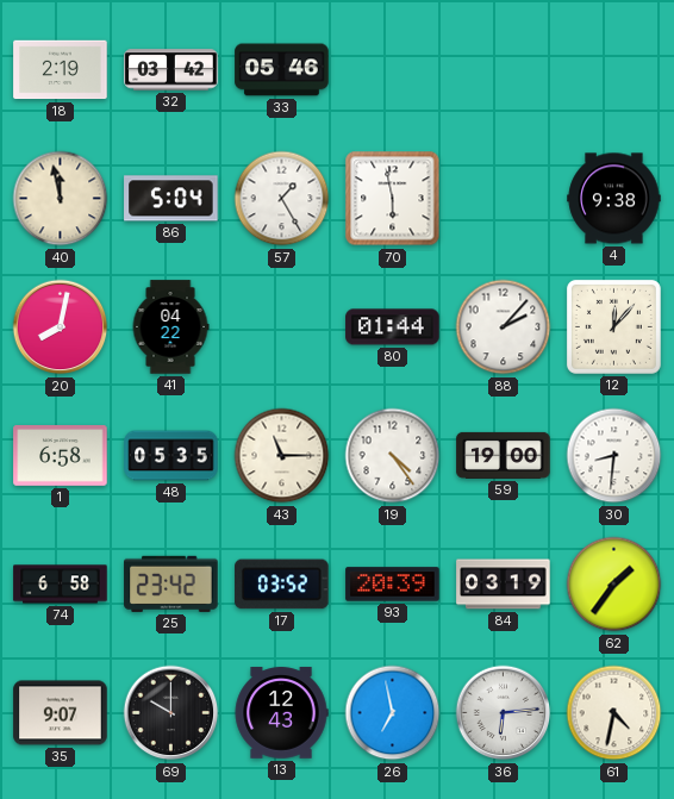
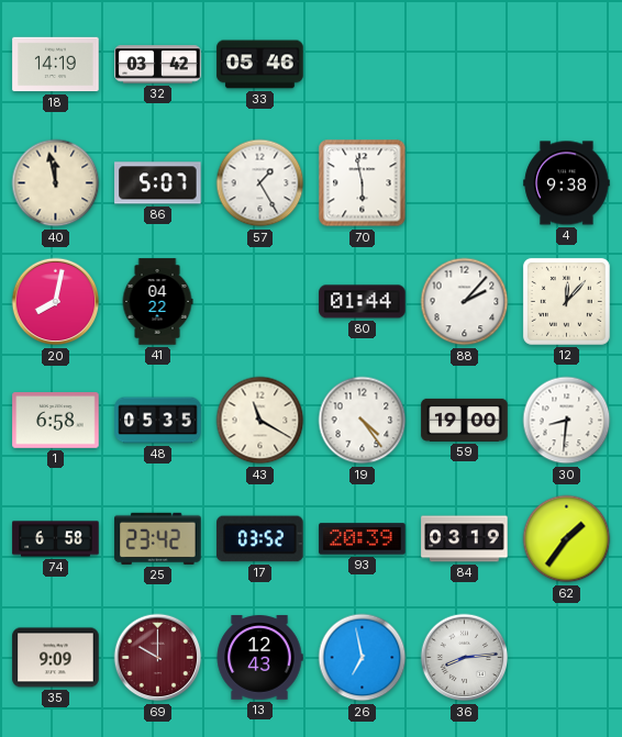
18: 2:19 -> 14:19 (56, 65)
86: 5:04 -> 5:07 (158, 183)
43: 11:15 -> 11:20 (260, 421)
35: 9:07 -> 9:09 (56, 658)
69 dial: black -> burgundy (158, 658)
36: 6:14 -> 8:14 (465, 658)
61: 4:32 -> none (614, 713)
